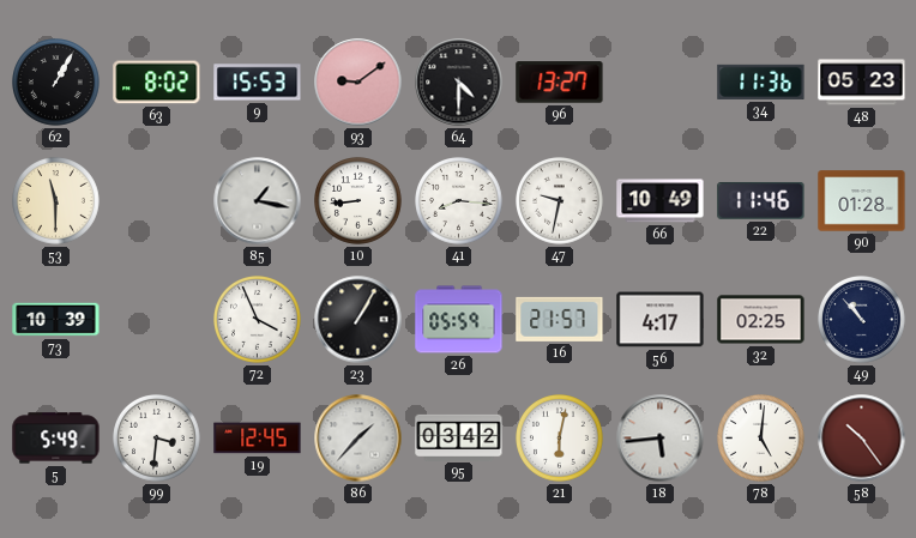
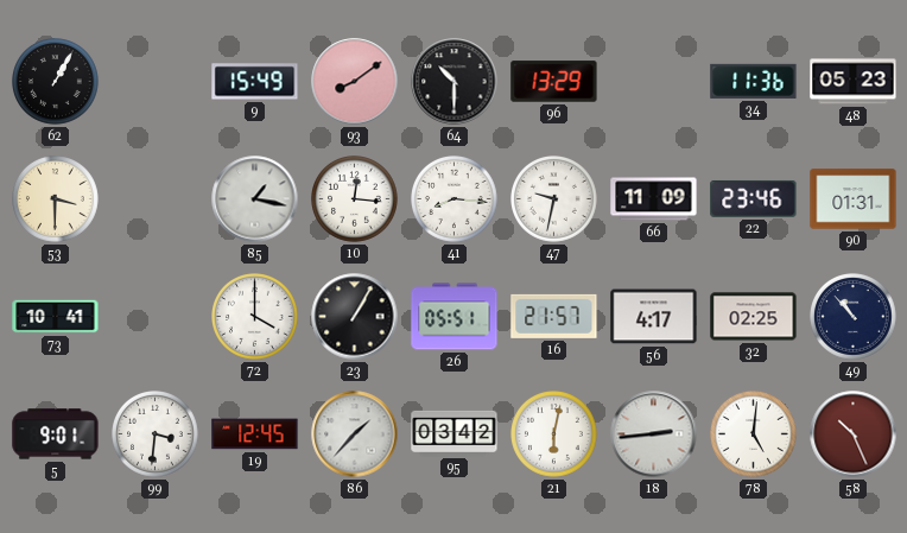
63: 8:02 -> none (157, 83)
9: 15:53 -> 15:49 (255, 82)
93: 9:09 -> 8:09 (355, 82)
64: 4:30 -> 10:30 (455, 82)
96: 13:27 -> 13:29 (554, 82)
53: 11:30 -> 3:30 (56, 199)
10: 8:44 -> 12:16 (355, 199)
66: 10:49 -> 11:09 (654, 199)
22: 11:46 -> 23:46 (754, 199)
90: 01:28 -> 01:31 (854, 199)
73: 10:39 -> 10:41 (56, 317)
72: 3:56 -> 4:00 (255, 317)
26: 05:59 -> 05:51 (455, 317)
5: 5:49 -> 9:01 (56, 434)
18: 5:44 -> 2:44 (654, 434)
58: 10:24 -> 10:26 (854, 434)
